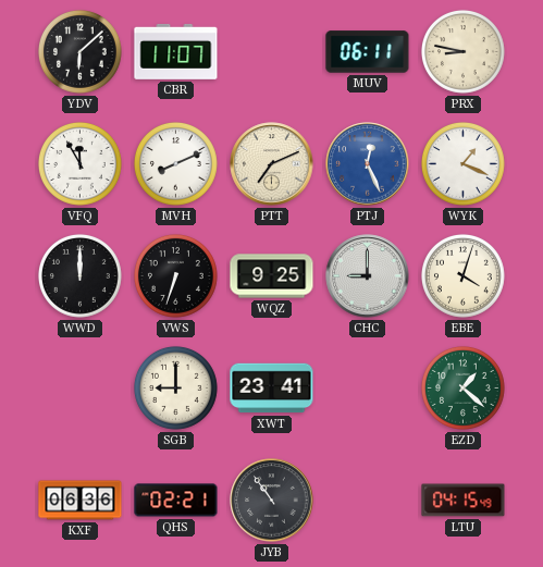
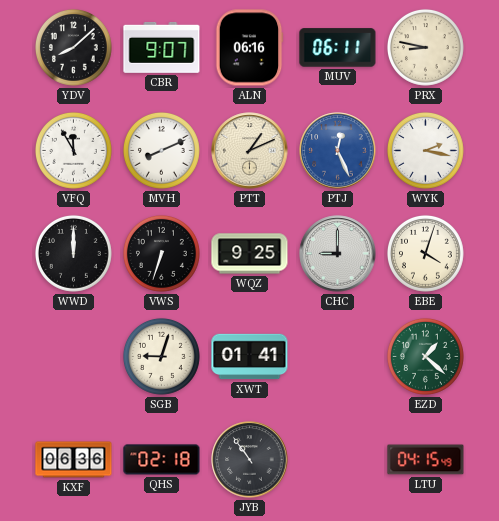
YDV: 6:08 -> 8:08 (73, 48)
CBR: 11:07 -> 9:07 (162, 47)
ALN: none -> 06:16 (249, 48)
PTT: 7:11 -> 1:11 (250, 151)
WYK: 1:19 -> 2:17 (425, 151)
SGB: 9:00 -> 9:03 (161, 357)
XWT: 23:41 -> 01:41 (250, 357)
QHS: 02:21 -> 02:18 (162, 460)
